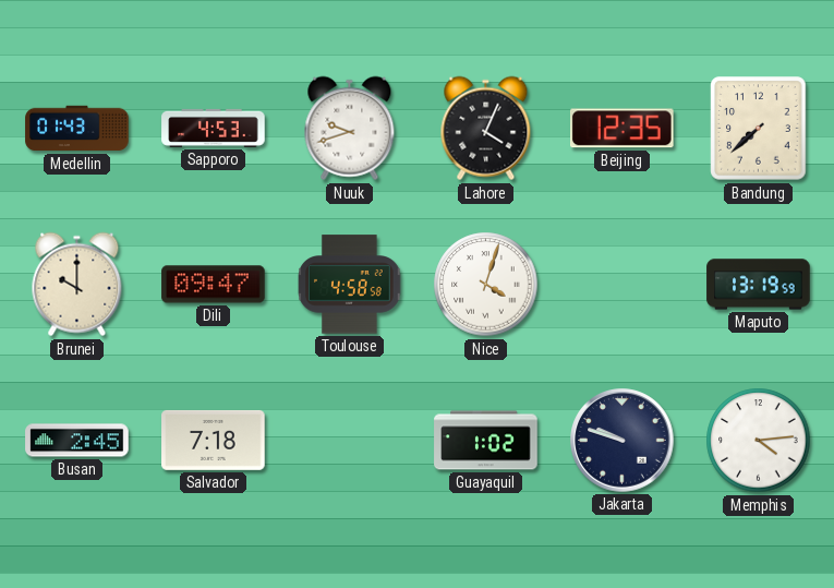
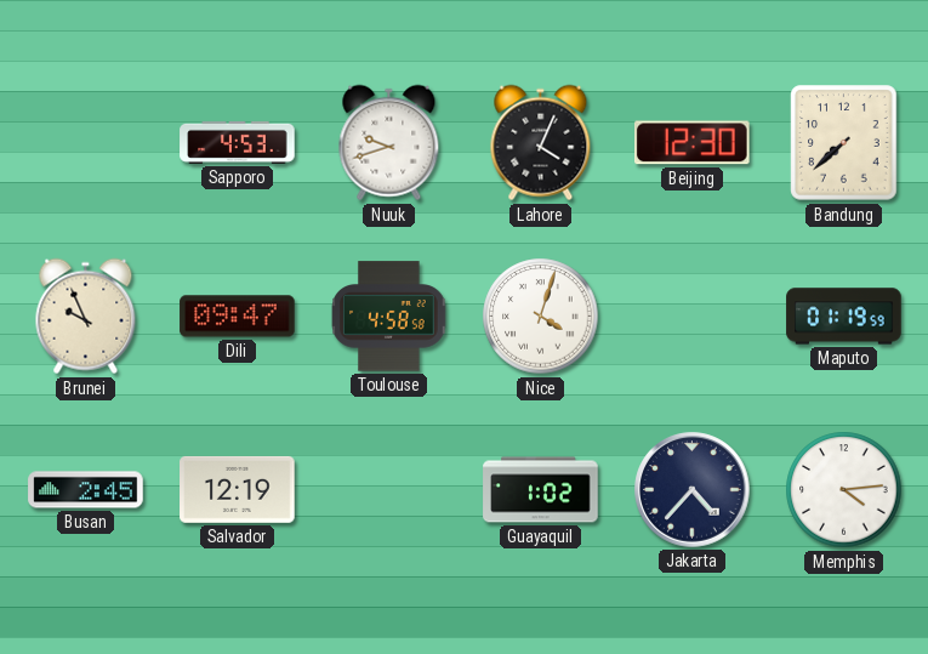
Medellin: 01:43 -> none (77, 129)
Beijing: 12:35 -> 12:30 (693, 143)
Brunei: 10:00 -> 9:56 (86, 317)
Maputo: 13:19 -> 01:19 (844, 317)
Salvador: 7:18 -> 12:19 (238, 489)
Jakarta: 9:48 -> 4:37 (693, 490)
